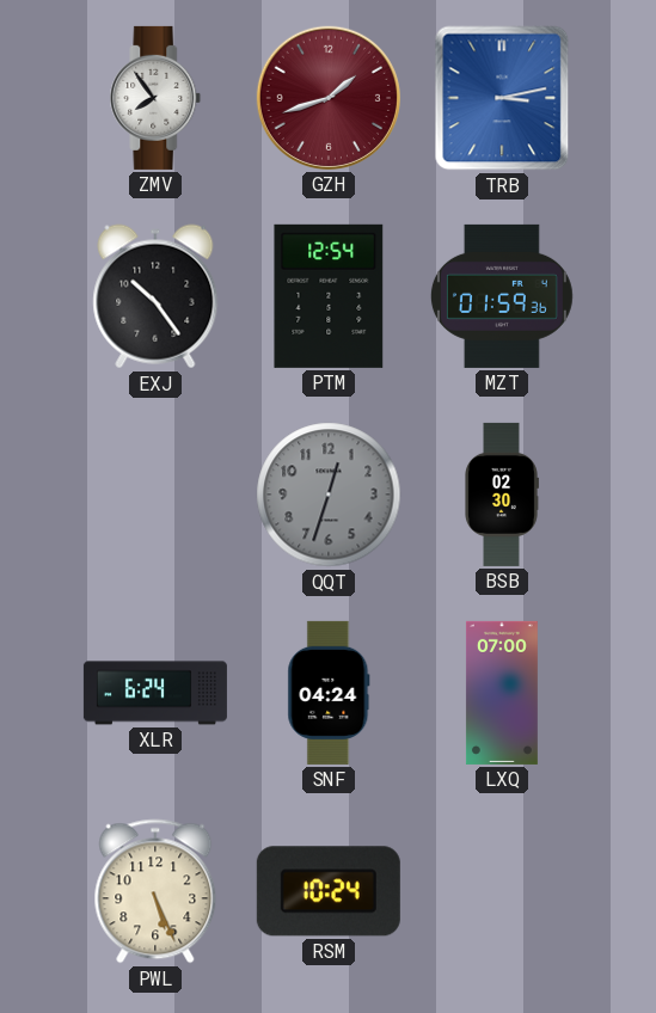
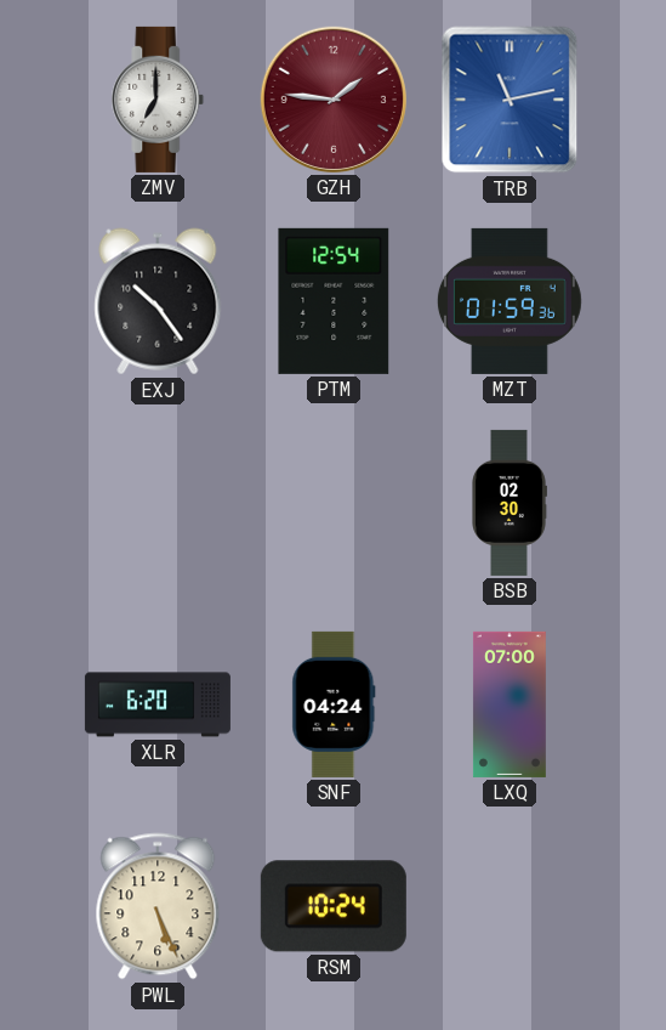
ZMV: 7:54 -> 7:00 (158, 100)
GZH: 1:42 -> 1:46 (334, 100)
TRB: 3:13 -> 11:13 (510, 100)
QQT: 12:33 -> none (329, 495)
XLR: 6:24 -> 6:20 (158, 704)
